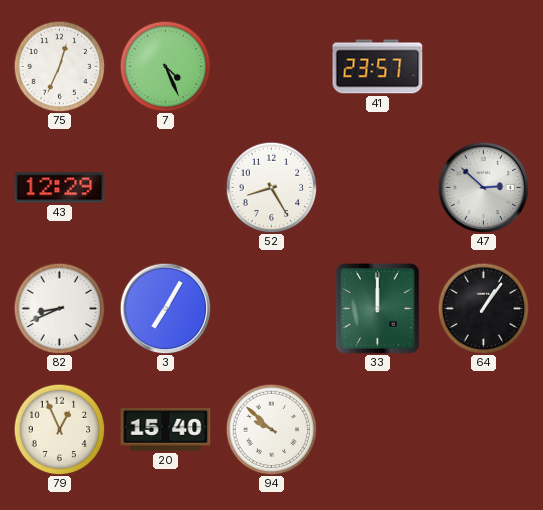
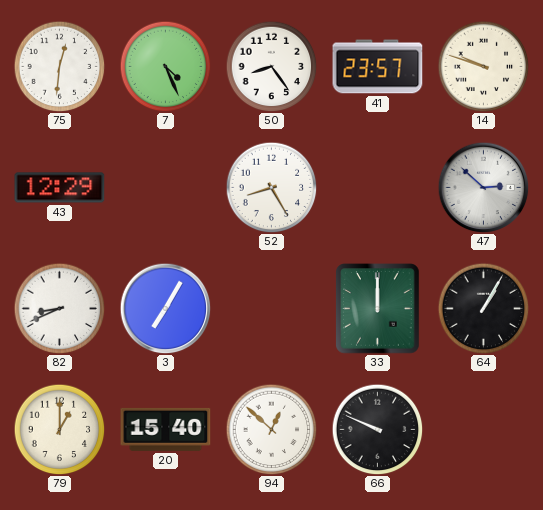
75: 12:34 -> 12:31 (59, 66)
50: none -> 8:24 (271, 66)
14: none -> 9:48 (483, 66)
64: 1:06 -> 1:05 (483, 308)
79: 12:56 -> 1:00 (59, 429)
94: 9:52 -> 12:52 (271, 429)
66: none -> 9:49 (377, 429)
